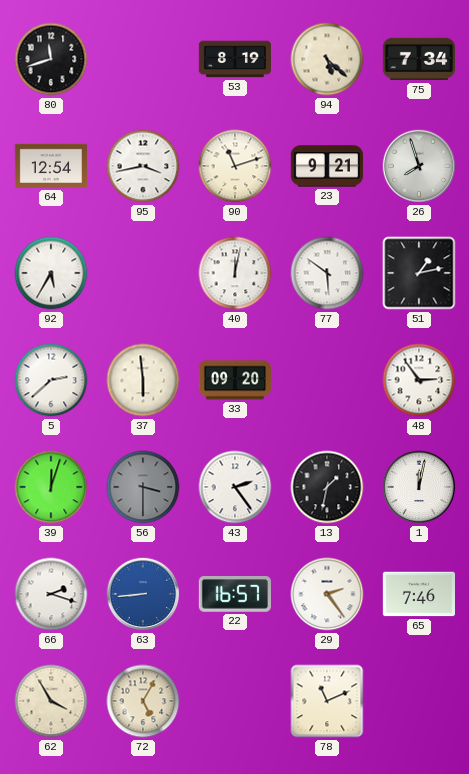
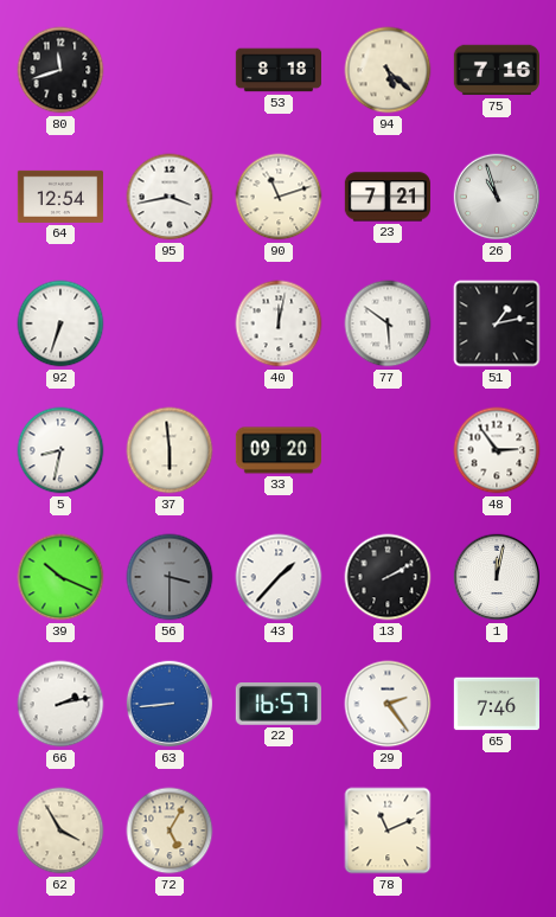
53: 8:19 -> 8:18 (277, 70)
75: 7:34 -> 7:16 (496, 70)
23: 9:21 -> 7:21 (386, 197)
26: 7:57 -> 10:57 (497, 197)
92: 5:35 -> 6:33 (60, 323)
5: 2:38 -> 8:32 (60, 450)
39: 12:03 -> 10:19 (60, 577)
43: 2:24 -> 1:37 (279, 577)
13: 1:32 -> 2:10 (388, 577)
66: 2:18 -> 2:13 (60, 704)
